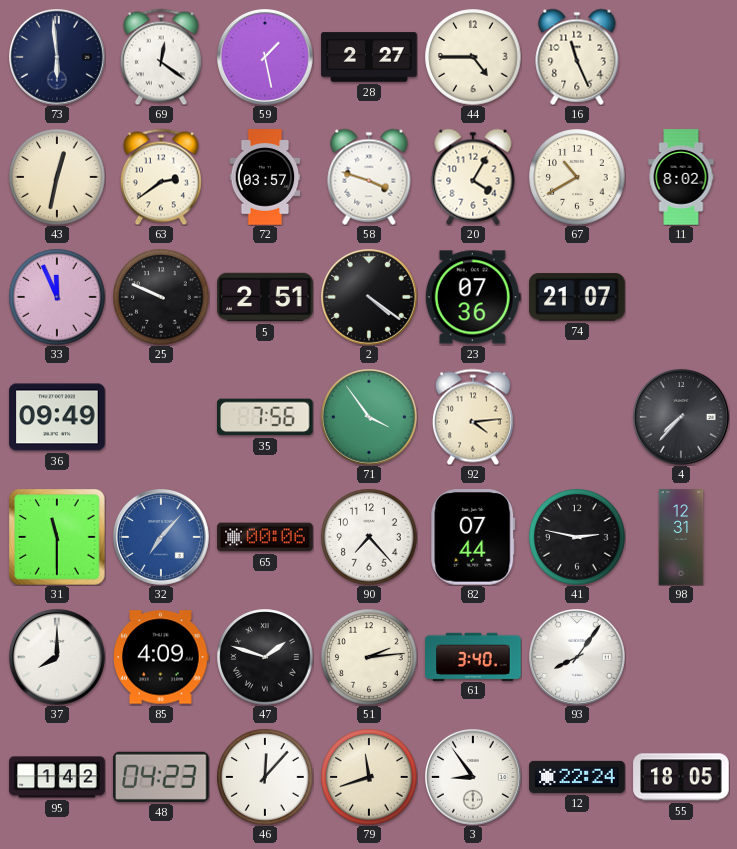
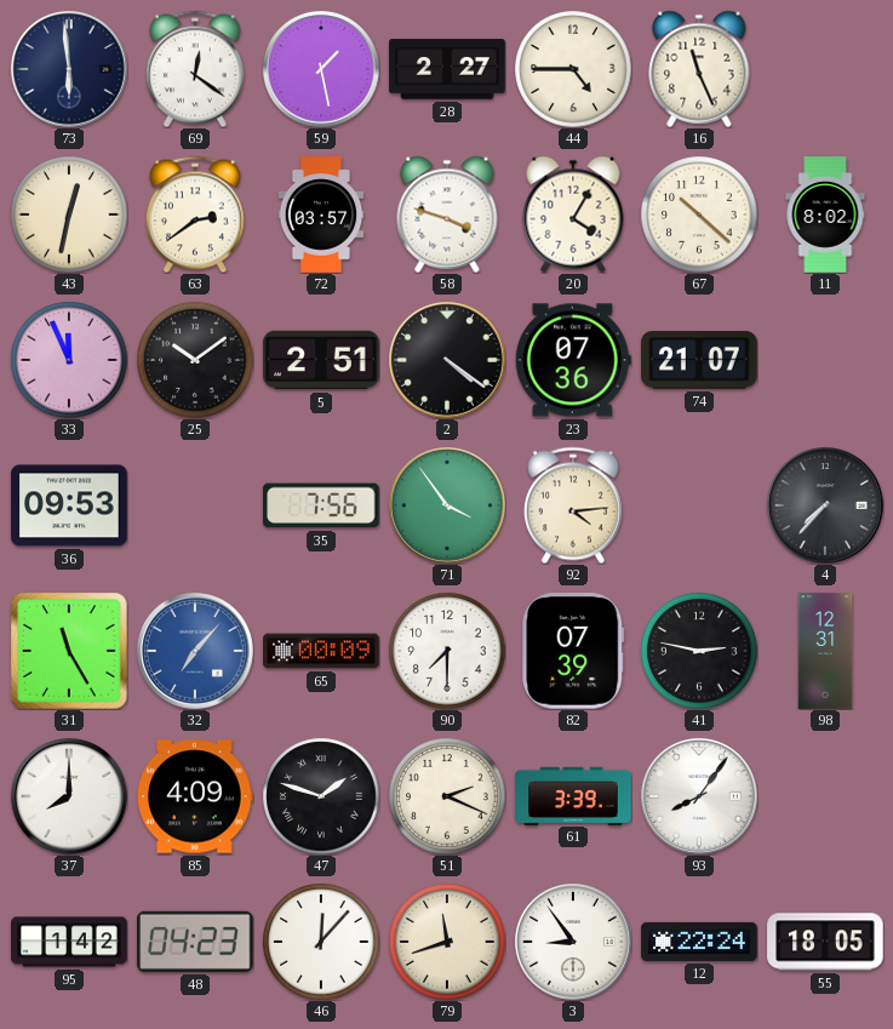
67: 10:40 -> 10:22 (699, 215)
25: 9:49 -> 10:09 (195, 360)
36: 09:49 -> 09:53 (69, 505)
31: 11:30 -> 11:25 (69, 651)
65: 00:06 -> 00:09 (321, 651)
90: 7:23 -> 7:30 (447, 651)
82: 07:44 -> 07:39 (573, 651)
51: 2:14 -> 2:19 (447, 796)
61: 3:40 -> 3:39 (573, 795)
